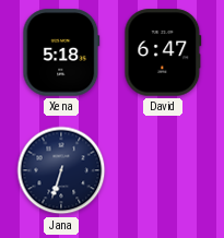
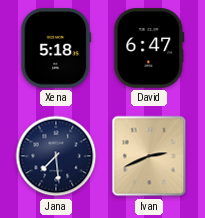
Jana: 6:33 -> 7:29 (56, 156)
Ivan: none -> 2:41 (149, 156)
